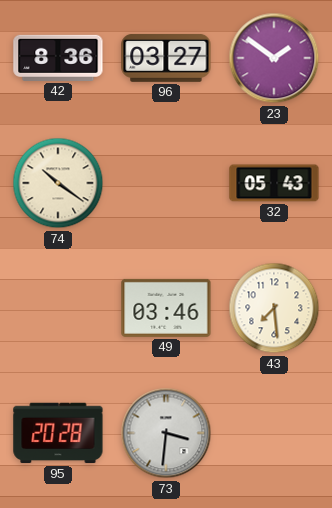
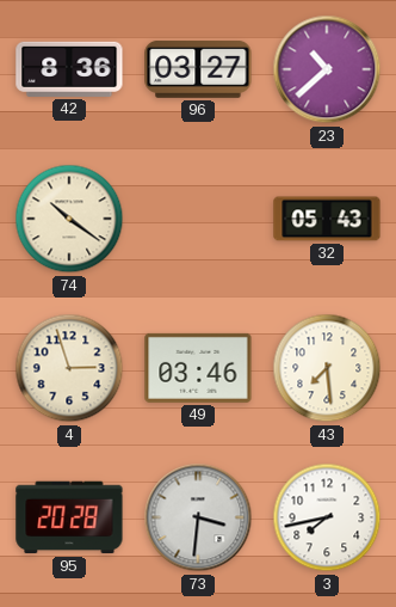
23: 1:51 -> 10:38 (327, 69)
4: none -> 2:57 (69, 368)
3: none -> 7:43 (327, 517)
